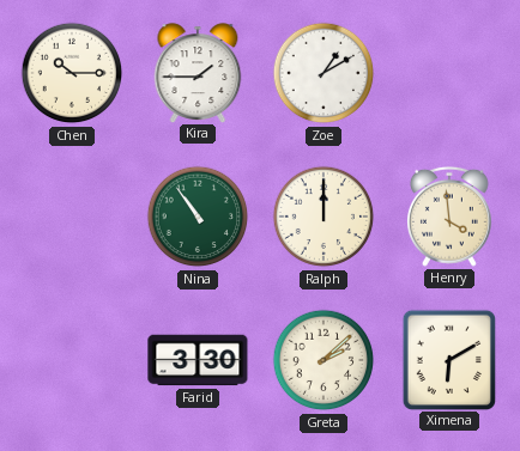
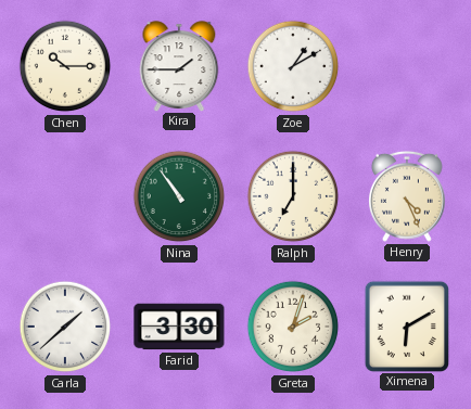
Ralph: 12:00 -> 7:00 (293, 196)
Henry: 3:59 -> 4:26 (407, 196)
Carla: none -> 1:38 (65, 327)
Greta: 2:08 -> 2:03 (293, 327)
